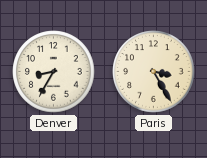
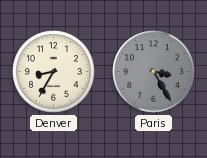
Paris dial: cream -> grey (154, 72)
